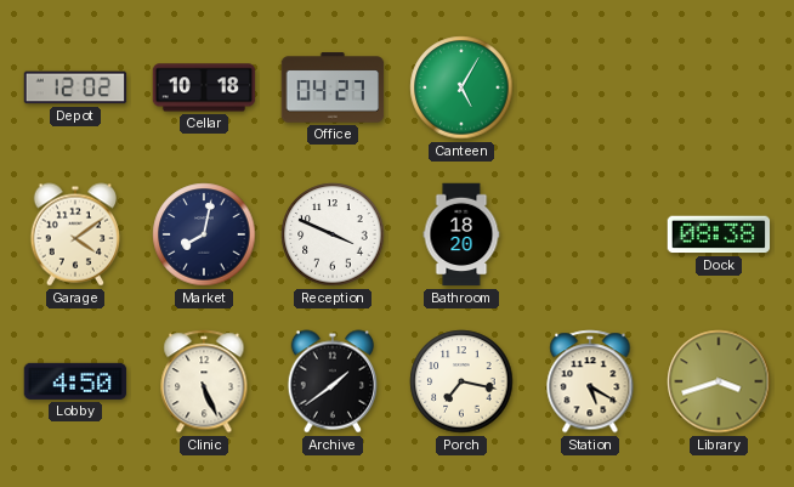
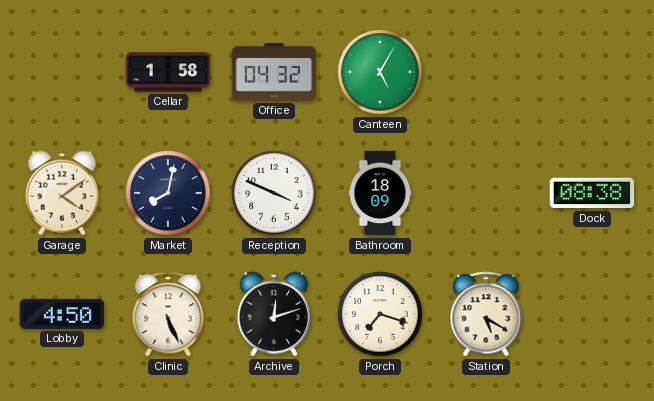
Depot: 12:02 -> none (75, 87)
Cellar: 10:18 -> 1:58 (168, 72)
Office: 04:27 -> 04:32 (274, 72)
Bathroom: 18:20 -> 18:09 (380, 193)
Archive: 1:39 -> 12:12 (274, 314)
Porch: 7:17 -> 7:18 (380, 314)
Library: 3:42 -> none (719, 381)
